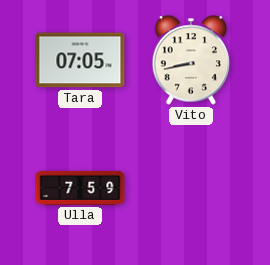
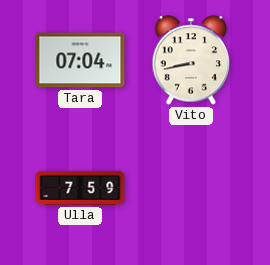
Tara: 07:05 -> 07:04 (80, 60)
